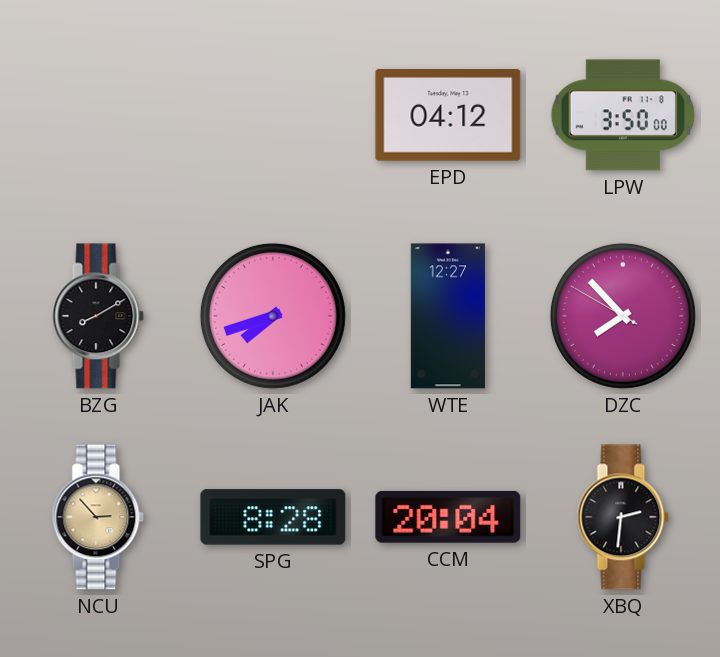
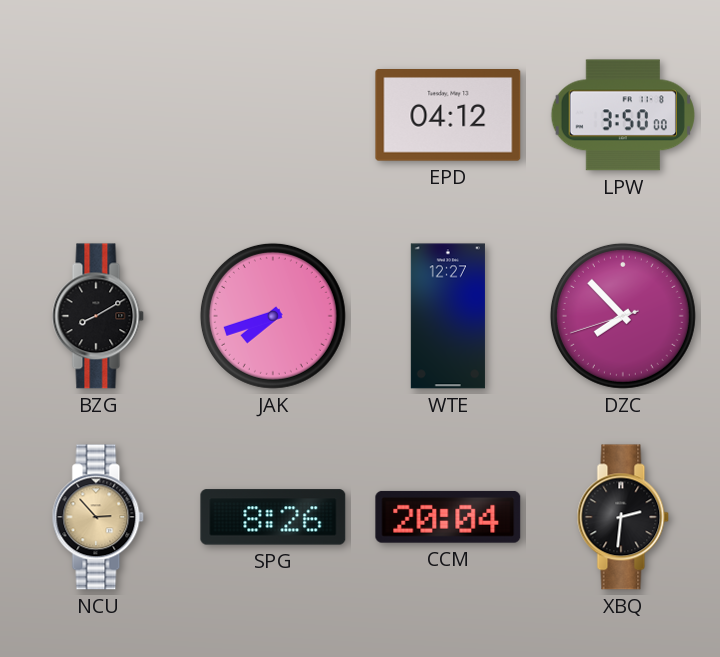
DZC: 7:52:50 -> 7:52:42 (623, 316)
SPG: 8:28 -> 8:26 (273, 517)
